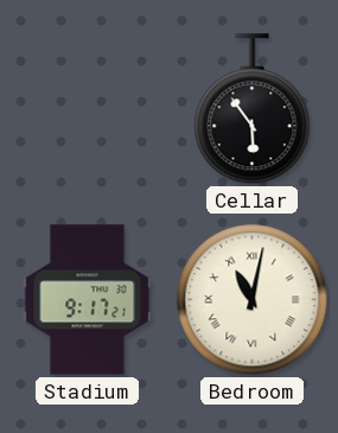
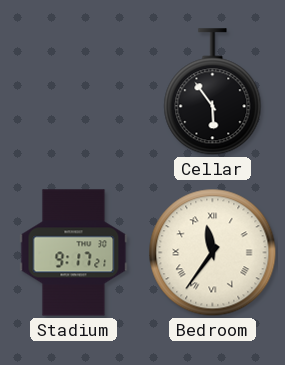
Bedroom: 11:02 -> 11:36 (213, 253)
